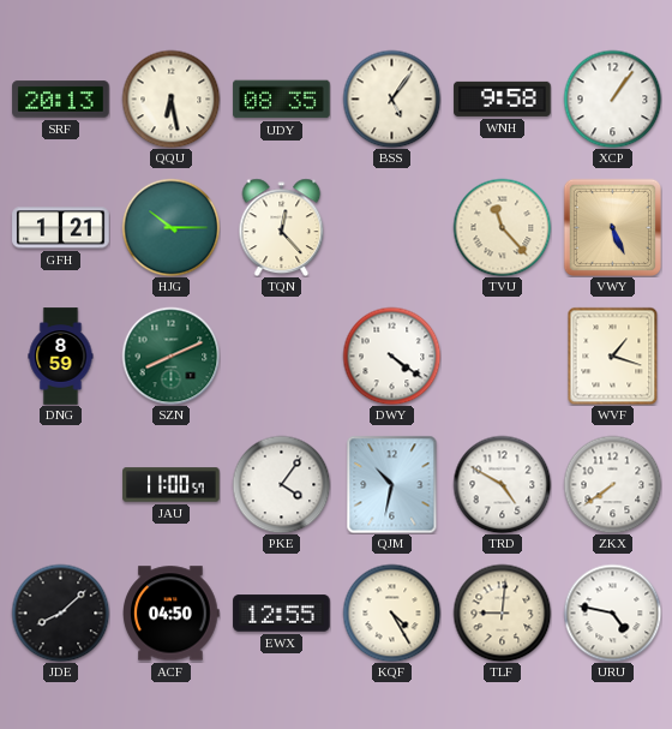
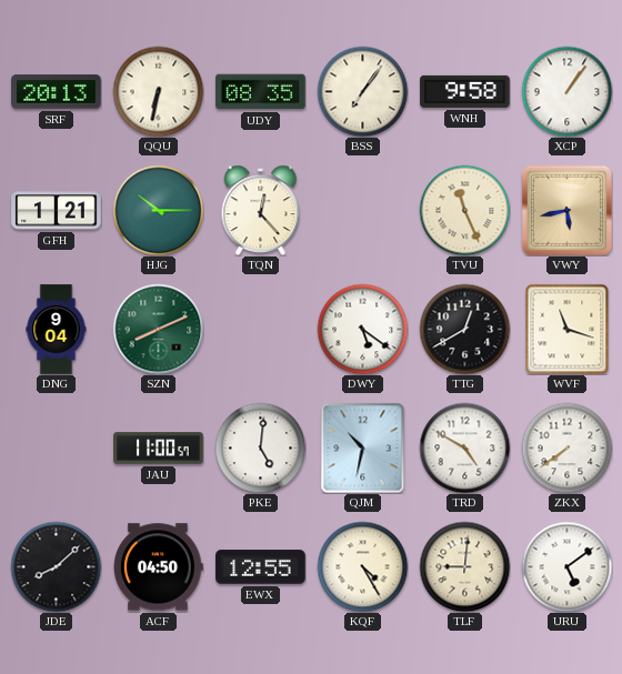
QQU: 6:28 -> 6:32 (158, 91)
BSS: 5:06 -> 7:06 (362, 91)
TVU: 11:23 -> 11:26 (464, 210)
VWY: 5:26 -> 5:43 (566, 210)
DNG: 8:59 -> 9:04 (57, 330)
DWY: 4:21 -> 5:21 (362, 329)
TTG: none -> 12:40 (464, 329)
WVF: 1:18 -> 11:18 (568, 329)
PKE: 4:06 -> 5:01 (260, 447)
URU: 4:47 -> 5:09 (566, 566)
